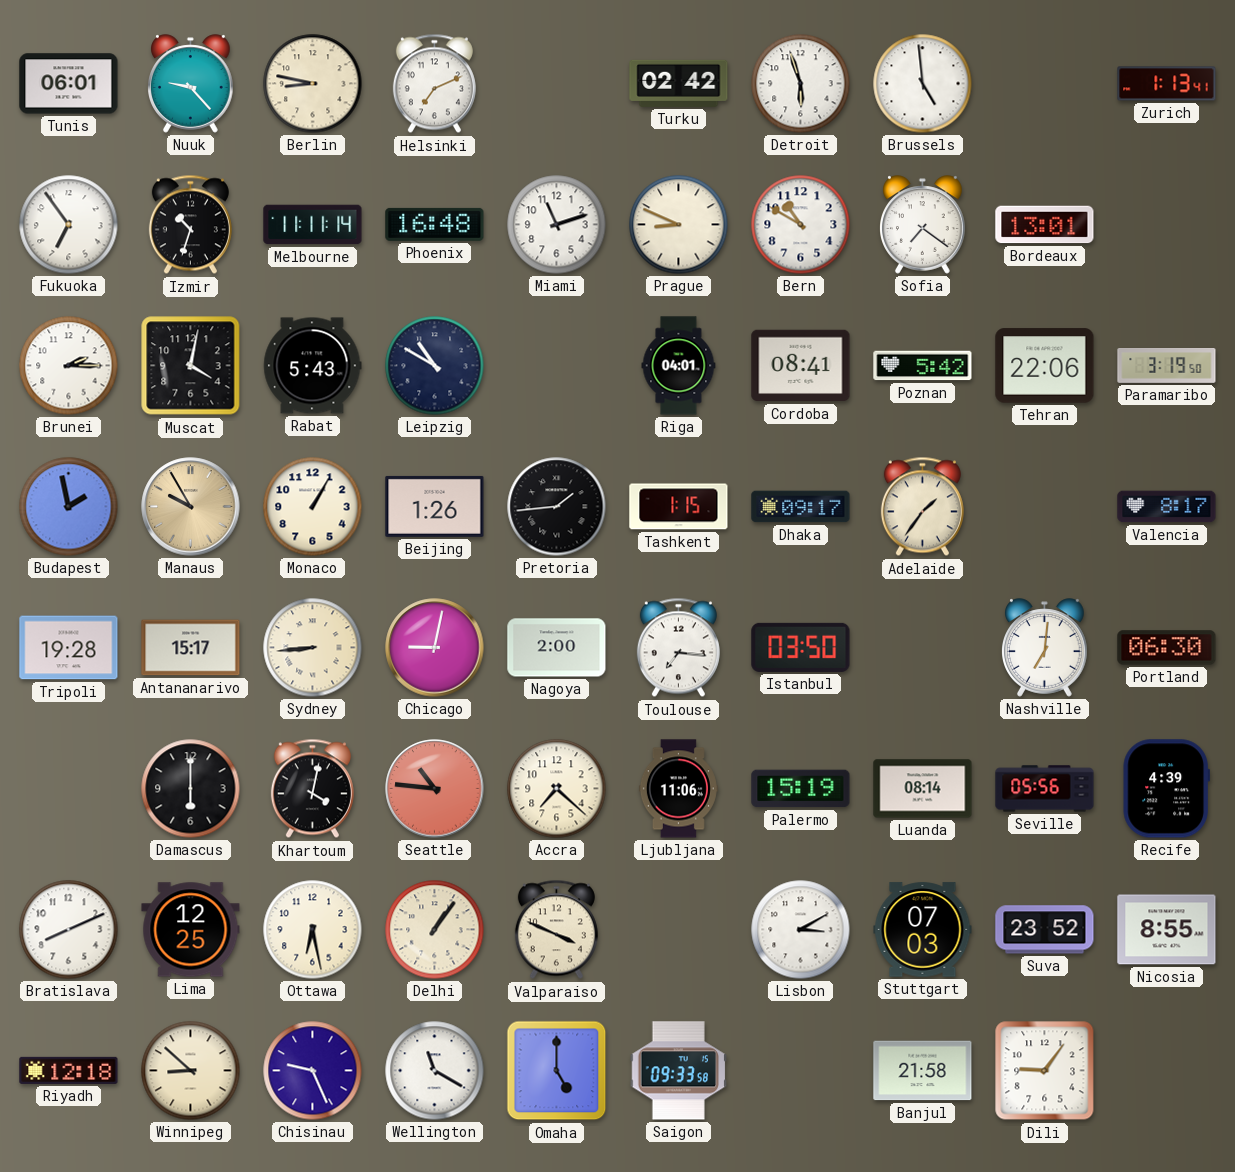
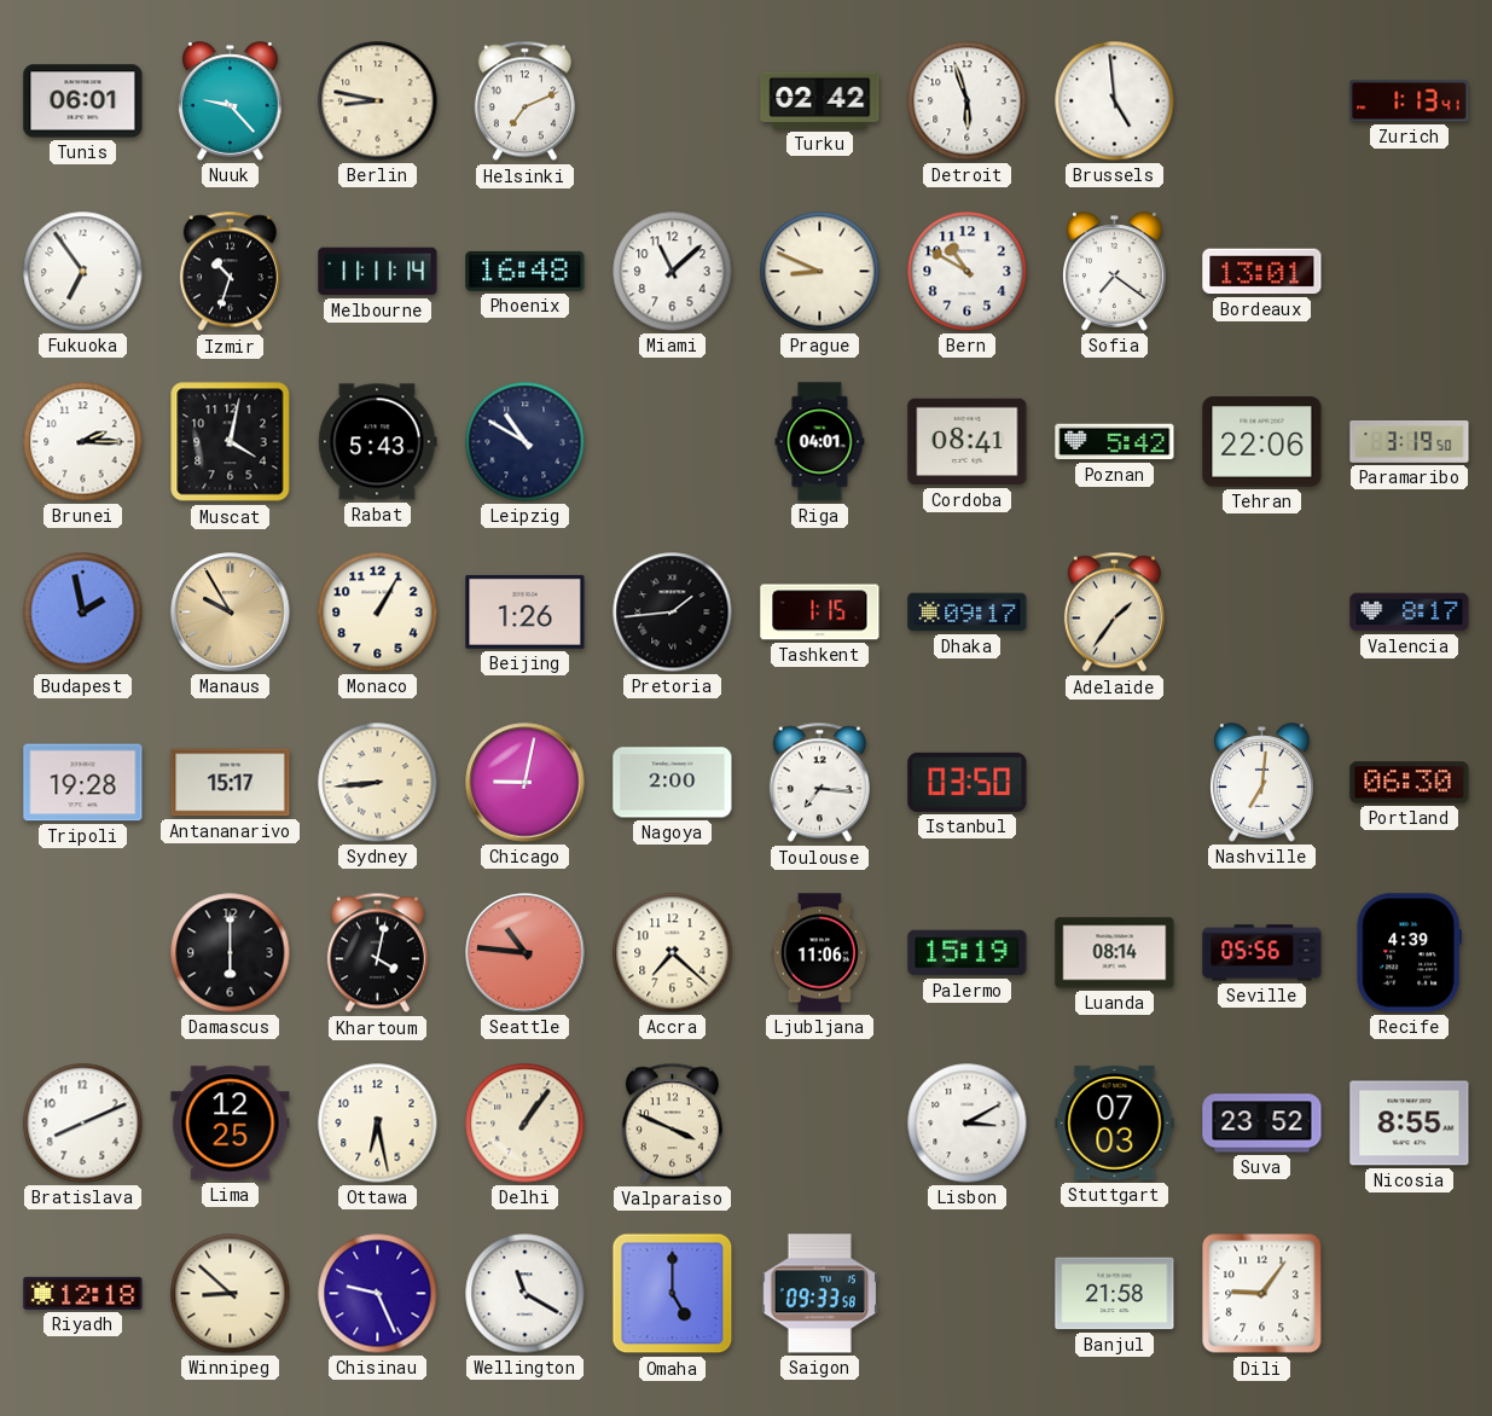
Miami: 11:12 -> 11:08 (673, 272)
